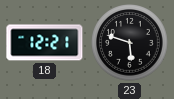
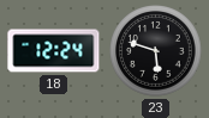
18: 12:21 -> 12:24 (54, 51)
